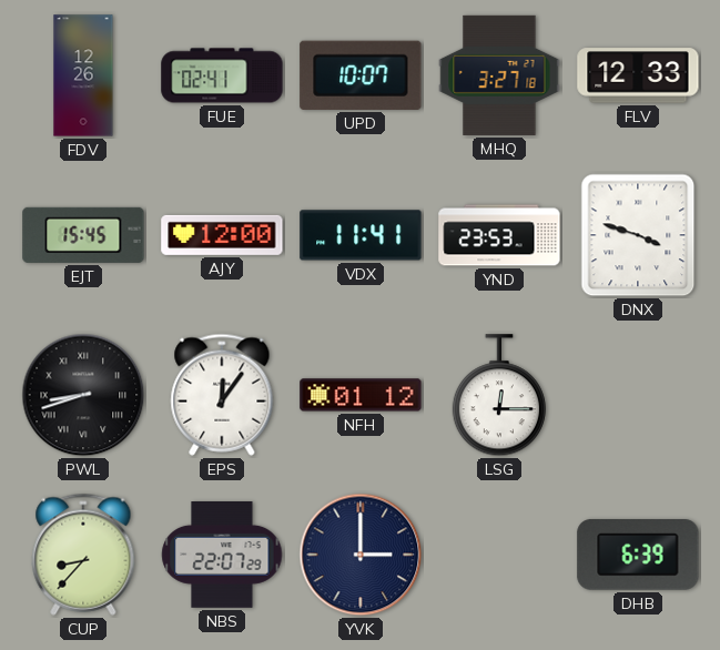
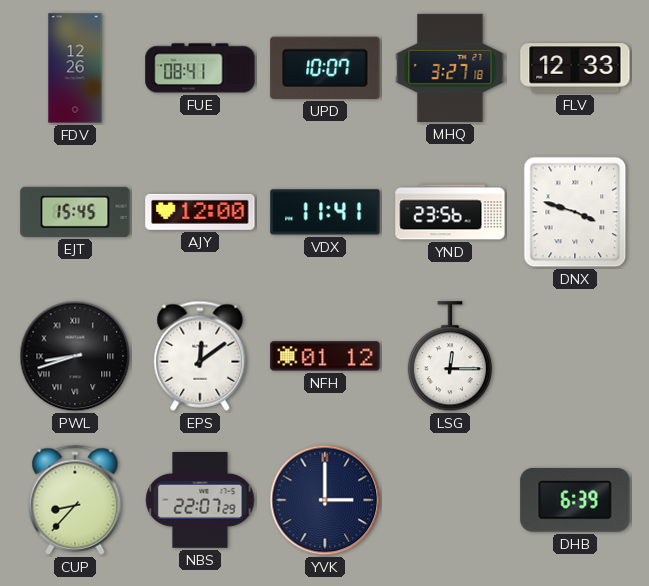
FUE: 02:41 -> 08:41 (200, 68)
YND: 23:53 -> 23:56 (450, 212)
EPS: 12:06 -> 12:09 (200, 356)
